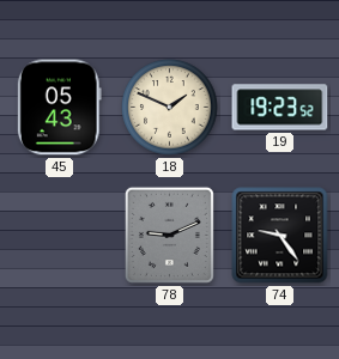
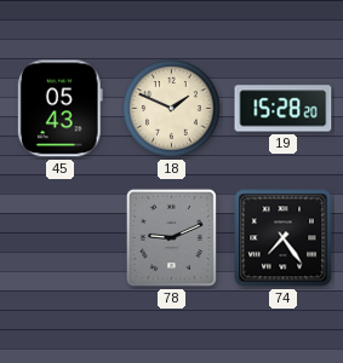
19: 19:23 -> 15:28 (284, 109)
74: 9:24 -> 7:24 (284, 238)
